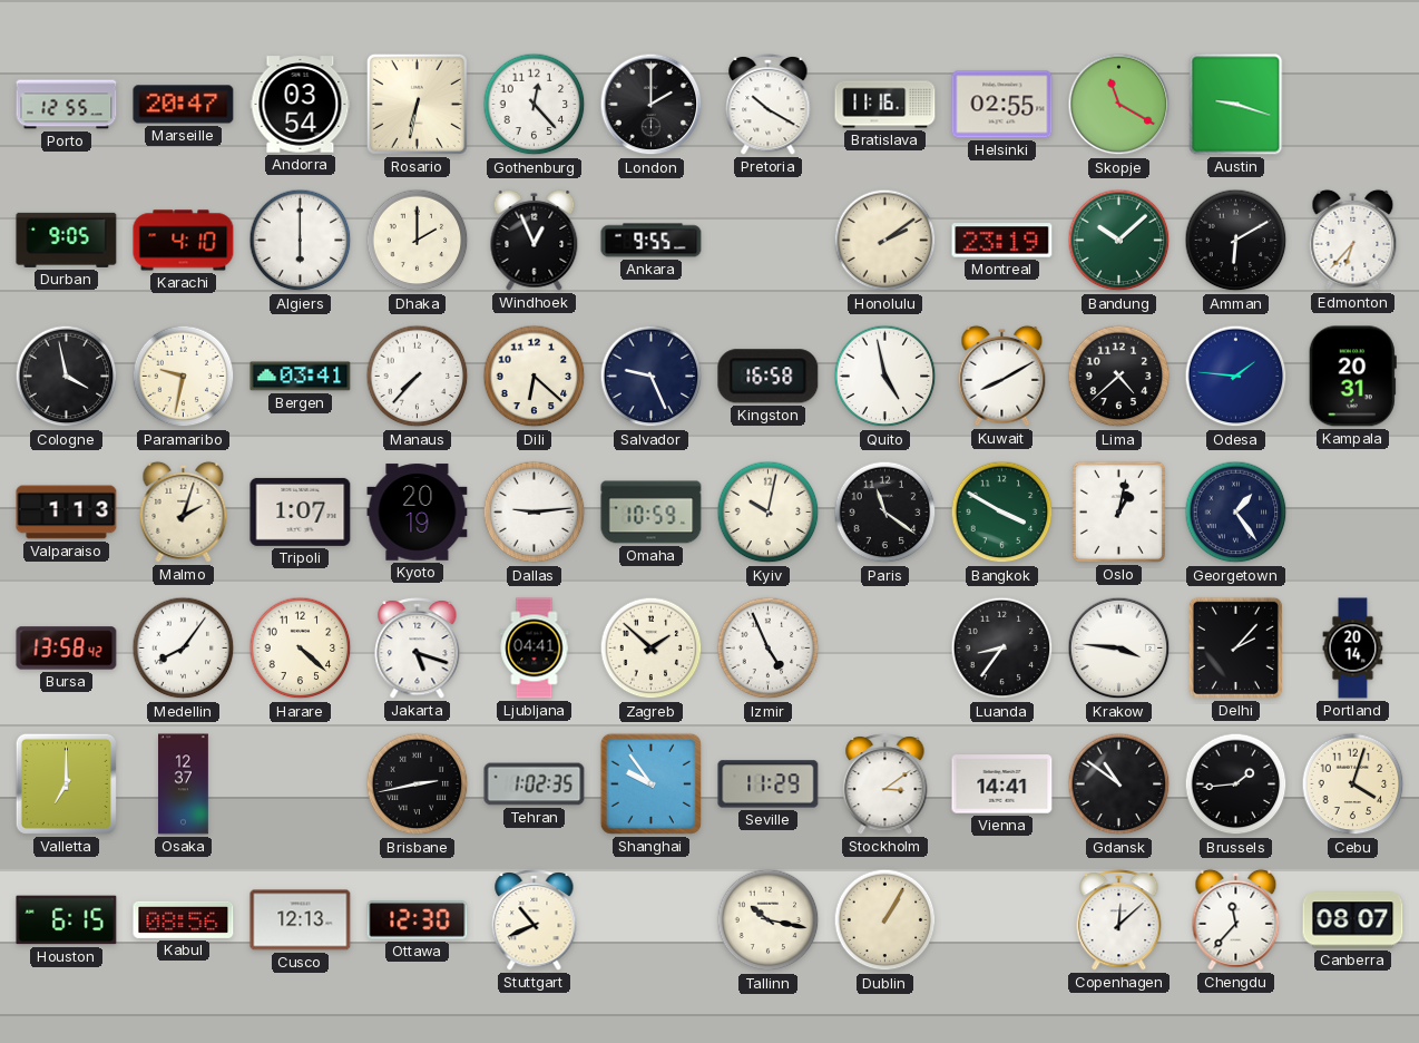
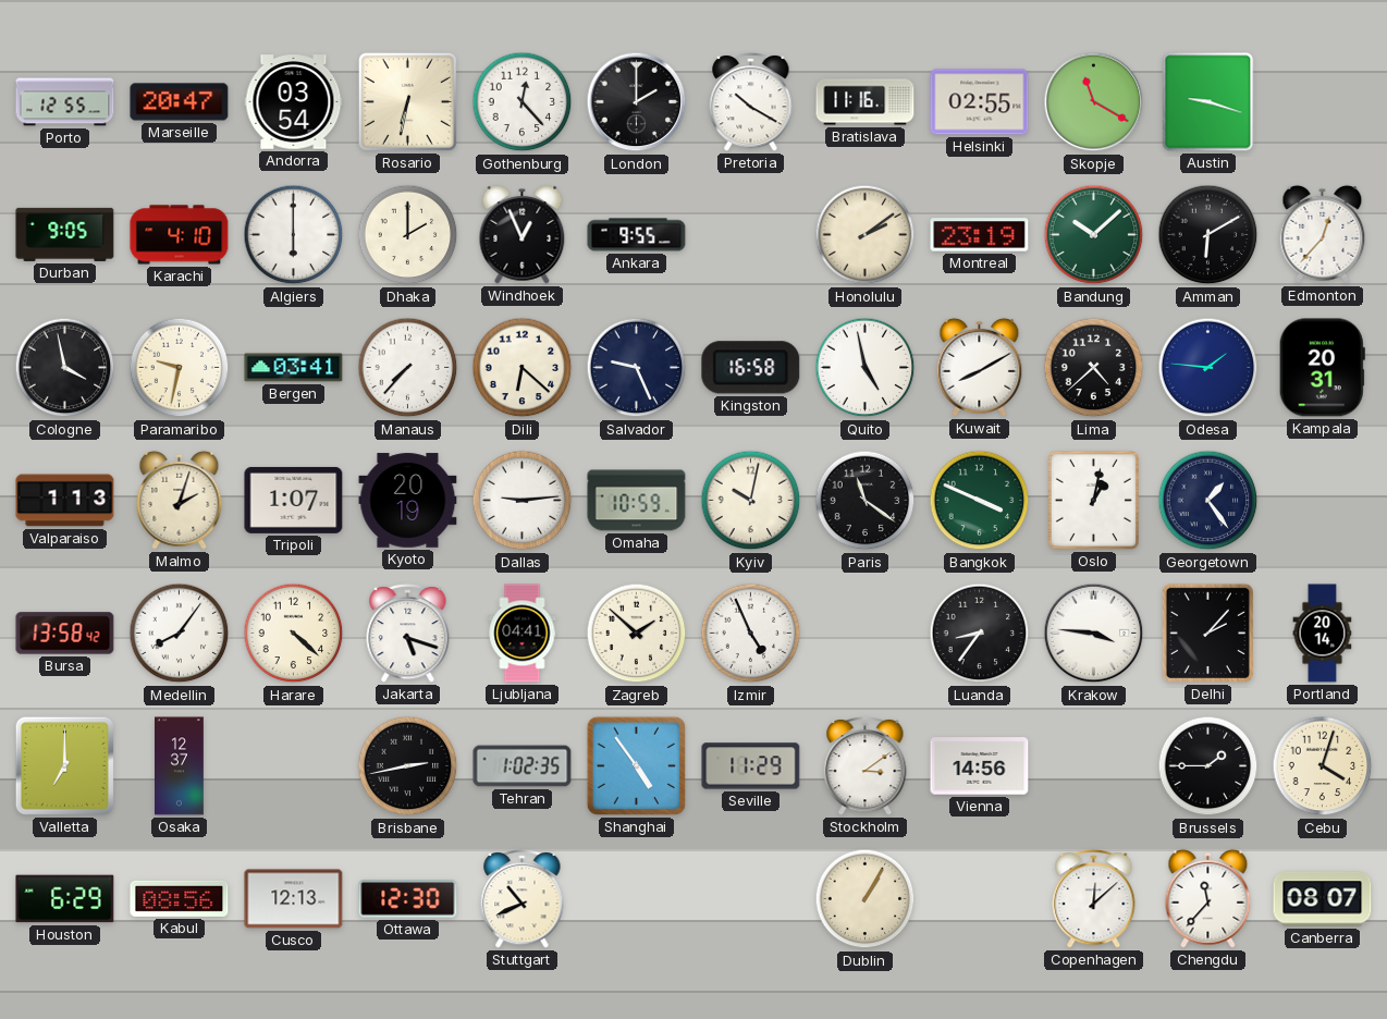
Edmonton: 6:37 -> 12:37 (1323, 234)
Bangkok: 3:50 -> 3:49 (980, 501)
Shanghai: 9:54 -> 4:54 (636, 765)
Vienna: 14:41 -> 14:56 (980, 766)
Gdansk: 10:51 -> none (1119, 784)
Brussels: 1:44 -> 1:45 (1208, 766)
Houston: 6:15 -> 6:29 (65, 899)
Tallinn: 10:17 -> none (769, 920)
